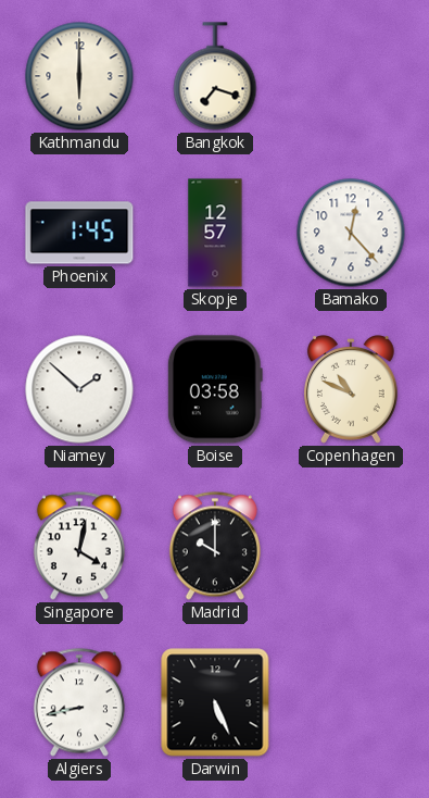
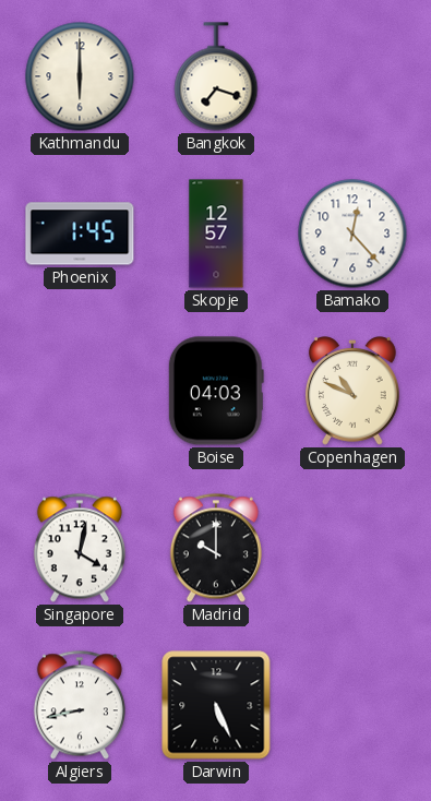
Niamey: 1:52 -> none (79, 389)
Boise: 03:58 -> 04:03 (216, 391)
